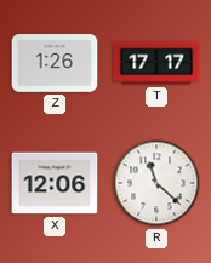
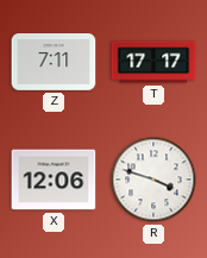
Z: 1:26 -> 7:11 (54, 62)
R: 11:22 -> 3:48 (153, 180)
